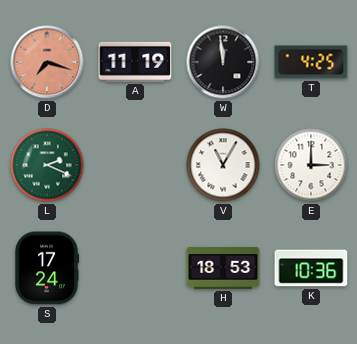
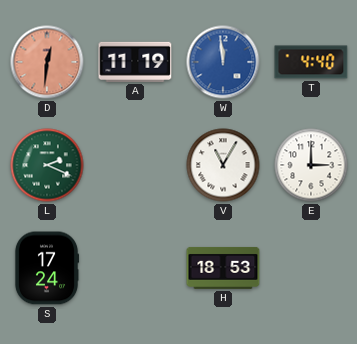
D: 7:18 -> 12:31 (47, 62)
W dial: black -> blue (223, 62)
T: 4:25 -> 4:40 (311, 62)
K: 10:36 -> none (311, 268)
